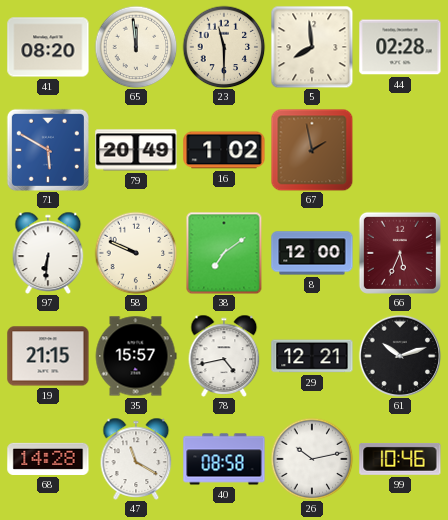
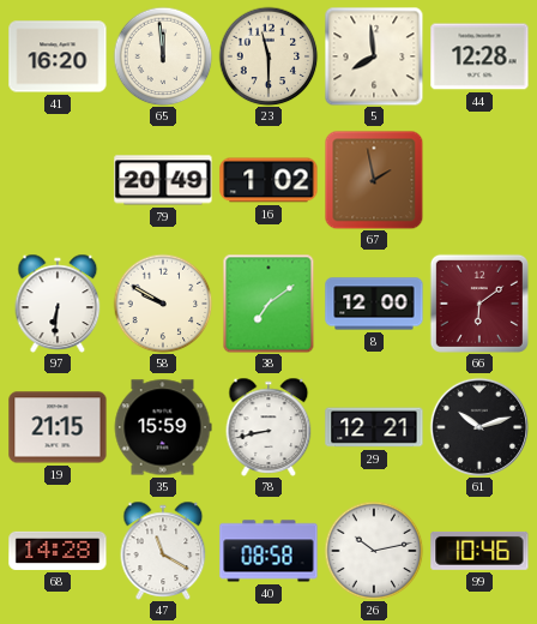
41: 08:20 -> 16:20 (58, 56)
44: 02:28 -> 12:28 (479, 56)
71: 5:50 -> none (48, 150)
58: 9:49 -> 9:50 (163, 304)
66: 5:34 -> 6:09 (479, 304)
35: 15:57 -> 15:59 (163, 427)
78: 4:43 -> 8:43 (268, 427)
